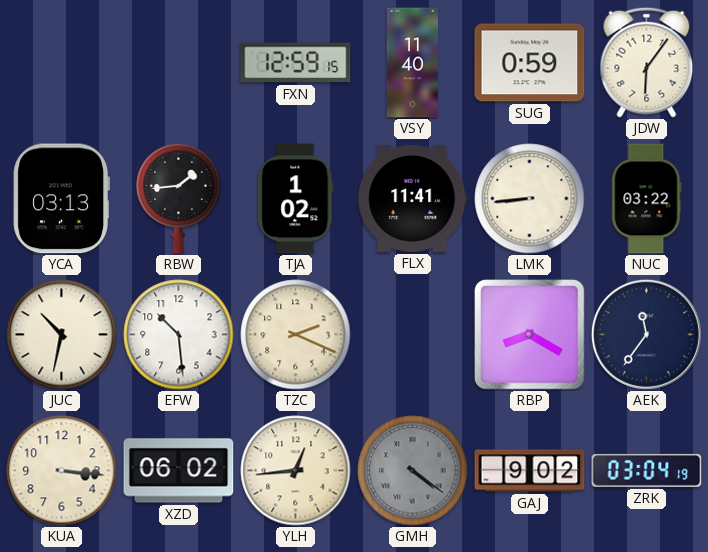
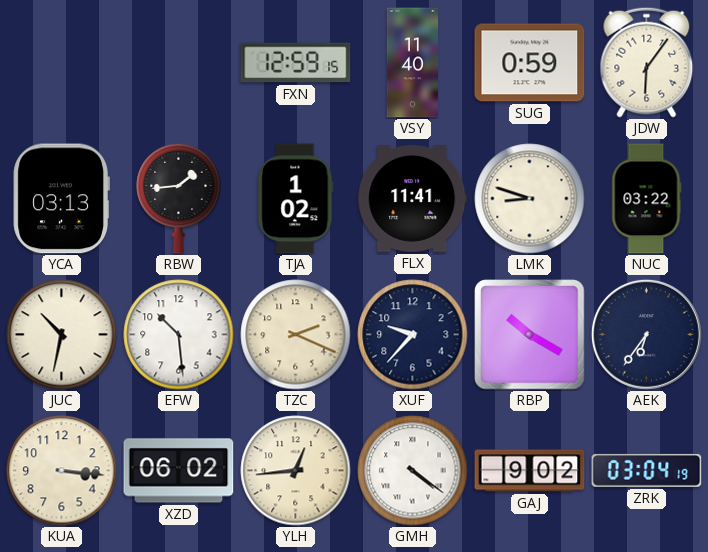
LMK: 8:44 -> 8:48 (530, 199)
XUF: none -> 9:37 (413, 335)
RBP: 8:20 -> 10:20 (530, 335)
AEK: 11:36 -> 6:36 (646, 334)
GMH dial: grey -> white (413, 471)
